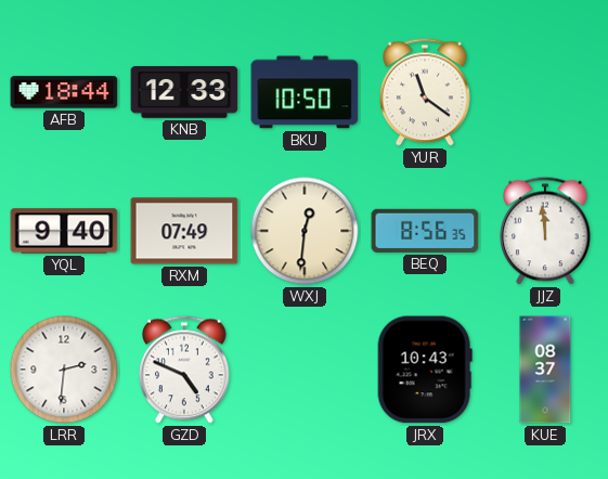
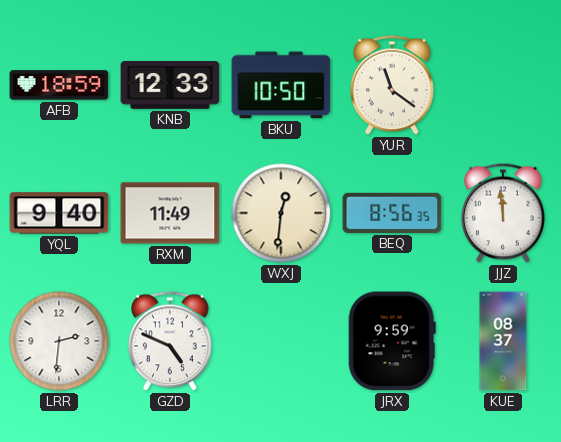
AFB: 18:44 -> 18:59 (59, 85)
RXM: 07:49 -> 11:49 (170, 213)
JRX: 10:43 -> 9:59 (392, 341)
